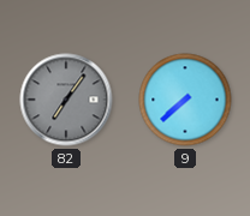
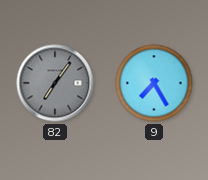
9: 7:38 -> 7:25 (154, 83)
